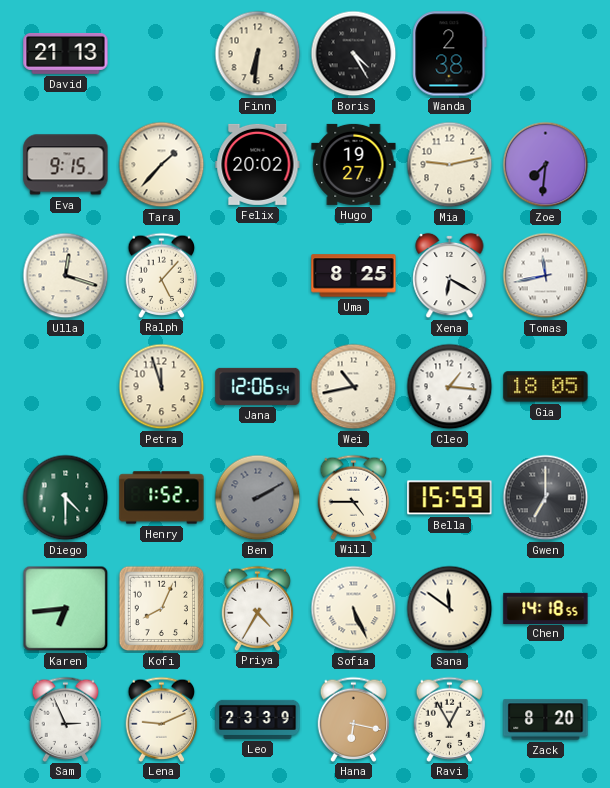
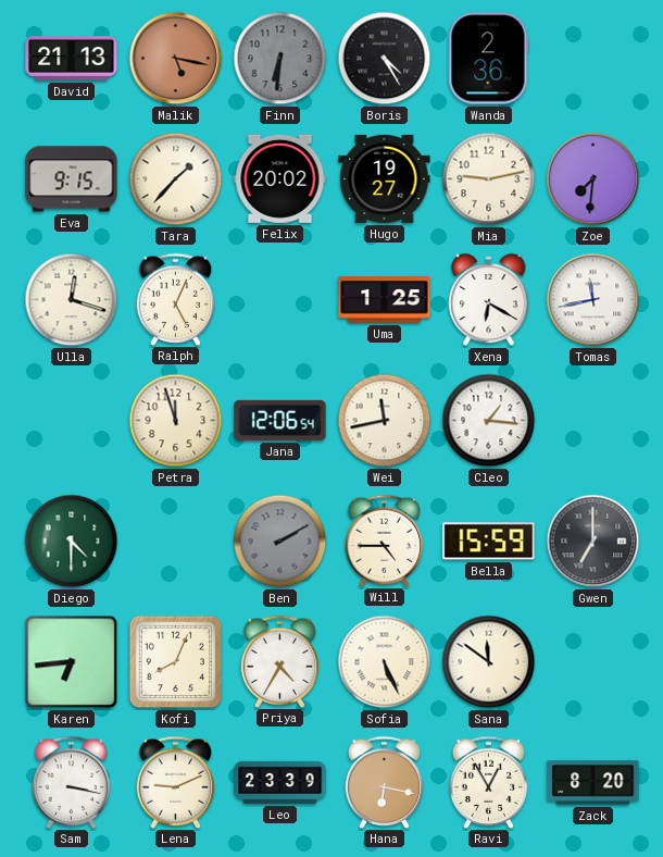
Malik: none -> 5:17 (176, 59)
Finn dial: cream -> grey (280, 59)
Wanda: 2:38 -> 2:36 (489, 59)
Ralph: 5:07 -> 5:04 (176, 299)
Uma: 8:25 -> 1:25 (385, 300)
Wei: 10:43 -> 11:43 (385, 421)
Gia: 18:05 -> none (546, 387)
Henry: 1:52 -> none (162, 498)
Chen: 14:18 -> none (546, 608)
Sam: 2:56 -> 3:17 (72, 782)
